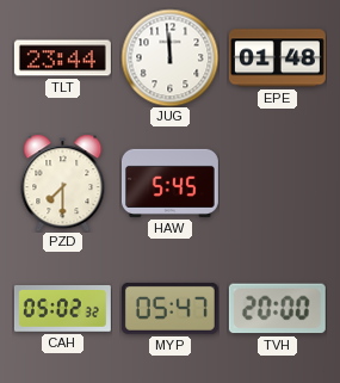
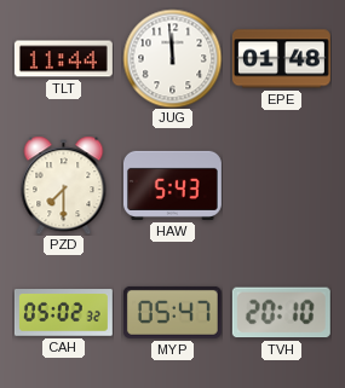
TLT: 23:44 -> 11:44 (63, 59)
HAW: 5:45 -> 5:43 (172, 185)
TVH: 20:00 -> 20:10 (281, 313)
